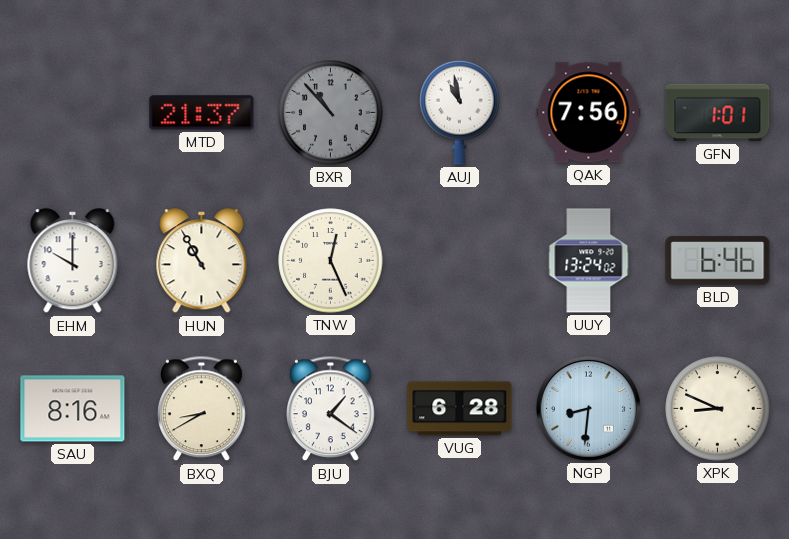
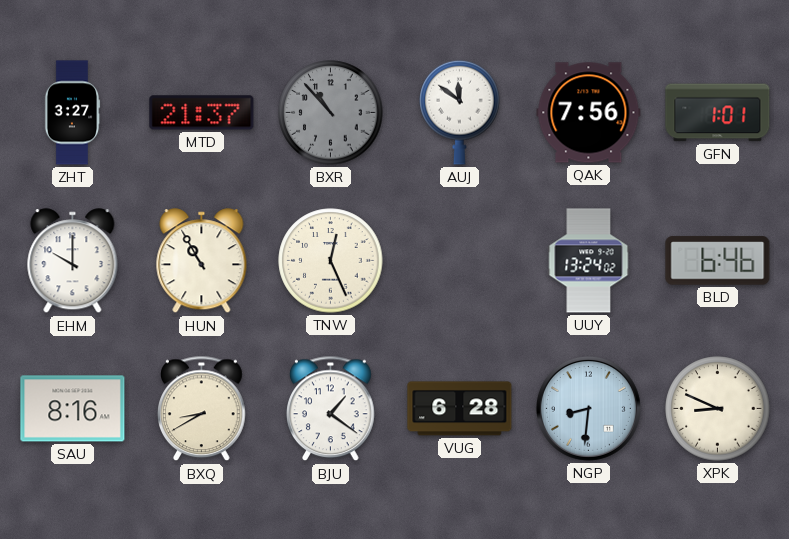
ZHT: none -> 3:27 (72, 113)
AUJ: 10:58 -> 11:51 (460, 112)
